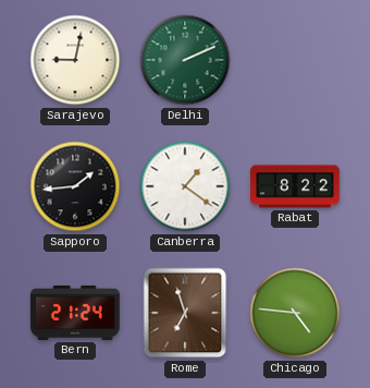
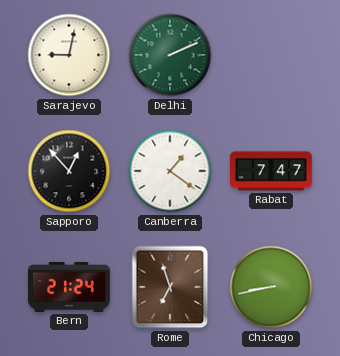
Sapporo: 1:44 -> 12:53 (69, 171)
Rabat: 8:22 -> 7:47 (271, 171)
Chicago: 4:46 -> 8:43 (271, 287)
